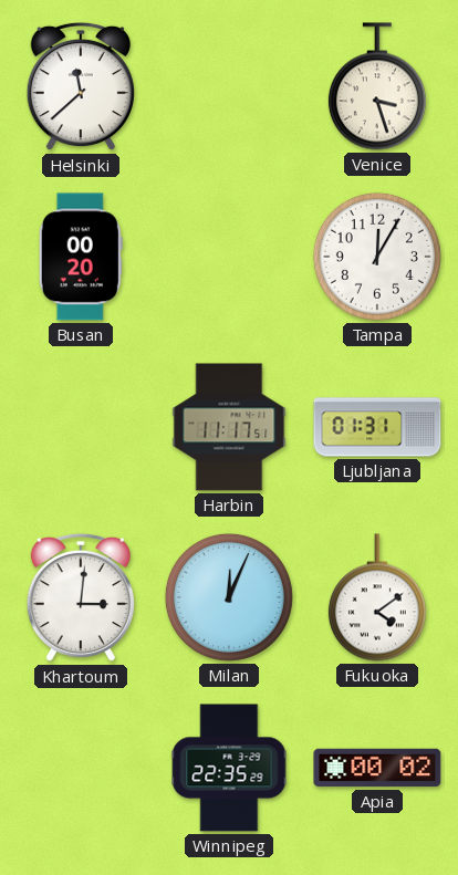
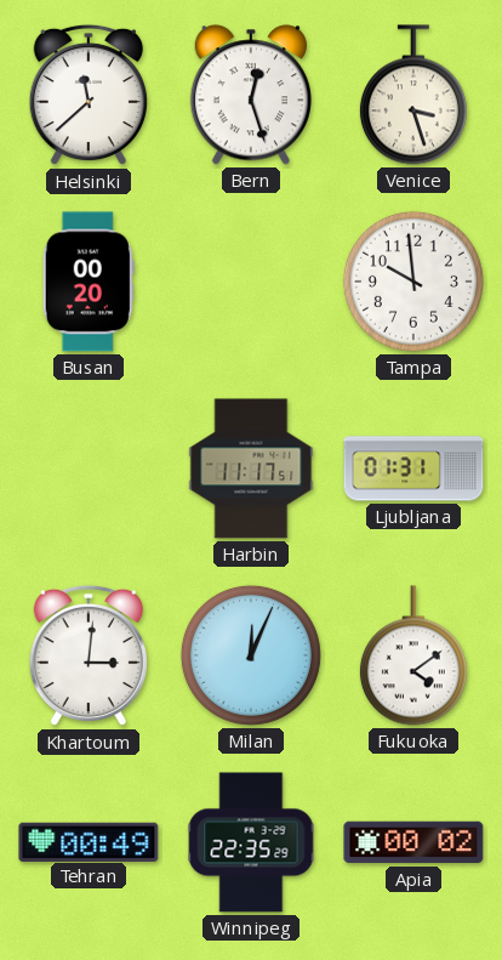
Bern: none -> 12:27 (251, 95)
Tampa: 12:05 -> 9:59 (413, 282)
Tehran: none -> 00:49 (89, 841)
